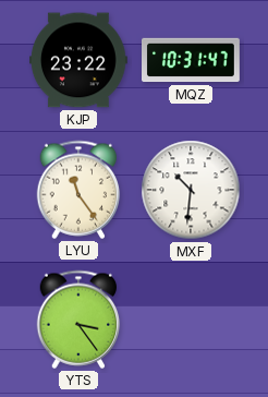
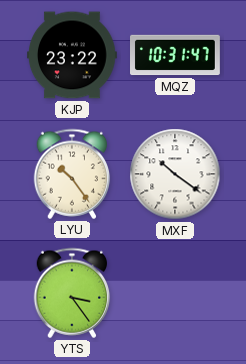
LYU: 11:24 -> 10:24 (72, 174)
MXF: 10:31 -> 10:21 (175, 174)
